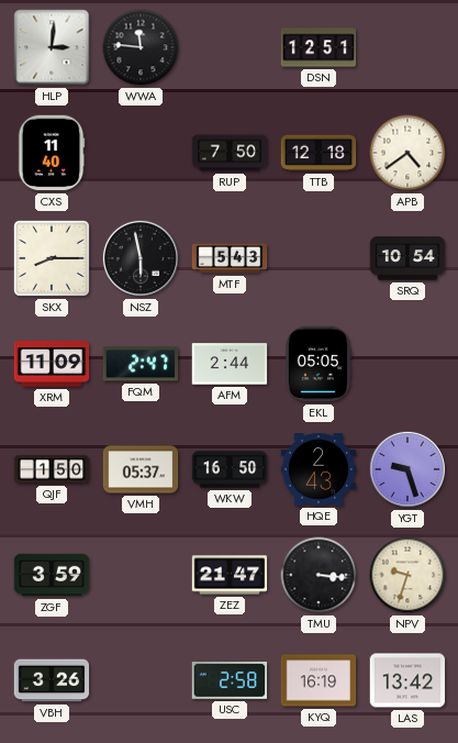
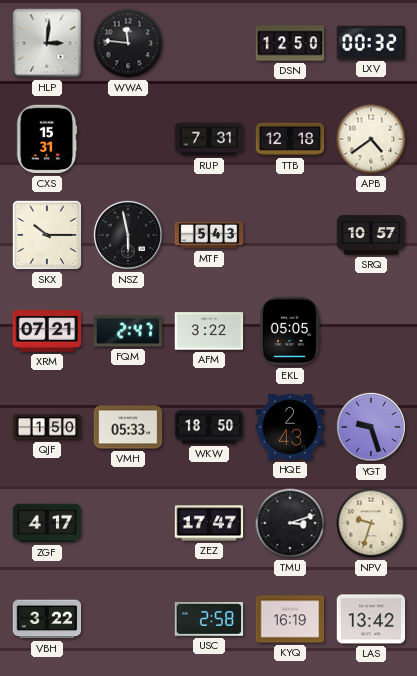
DSN: 12:51 -> 12:50 (290, 43)
LXV: none -> 00:32 (370, 42)
CXS: 11:40 -> 15:31 (47, 139)
RUP: 7:50 -> 7:31 (209, 139)
SKX: 8:15 -> 10:15 (47, 235)
SRQ: 10:54 -> 10:57 (371, 235)
XRM: 11:09 -> 07:21 (47, 331)
AFM: 2:44 -> 3:22 (209, 331)
VMH: 05:37 -> 05:33 (128, 427)
WKW: 16:50 -> 18:50 (209, 427)
ZGF: 3:59 -> 4:17 (47, 523)
ZEZ: 21:47 -> 17:47 (209, 523)
TMU: 3:16 -> 3:12 (290, 523)
VBH: 3:26 -> 3:22 (47, 619)
